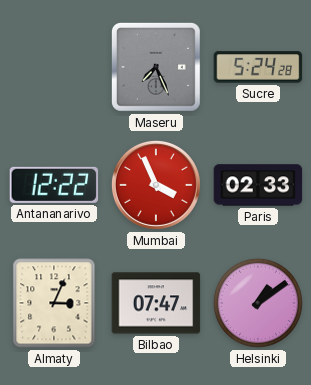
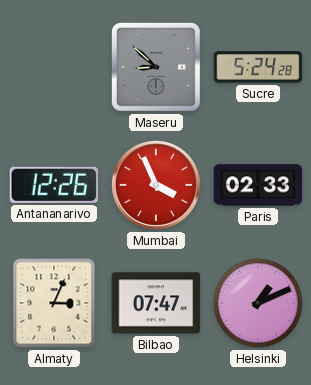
Maseru: 7:26 -> 8:52 (156, 67)
Antananarivo: 12:22 -> 12:26 (54, 185)
Helsinki: 1:09 -> 1:11 (258, 303)
